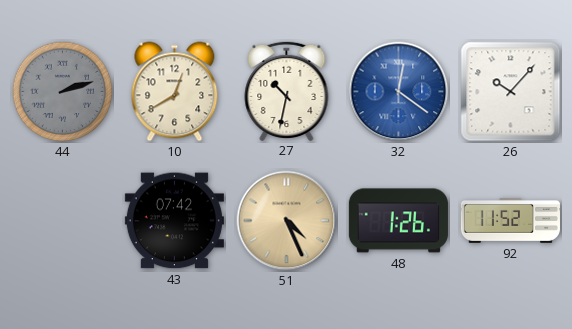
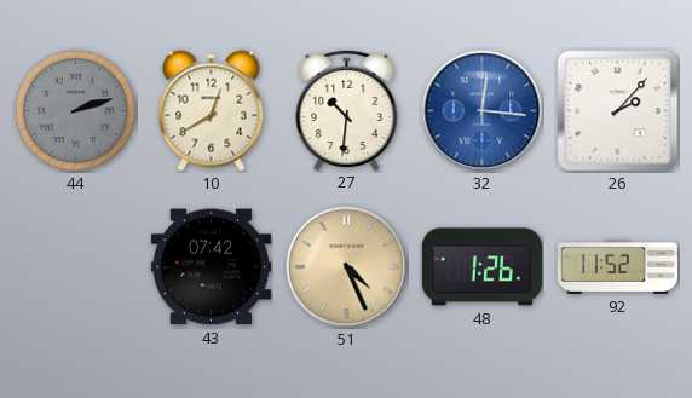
27: 10:32 -> 10:31 (347, 109)
32: 12:21 -> 12:16 (483, 111)
26: 10:07 -> 2:07 (618, 111)
